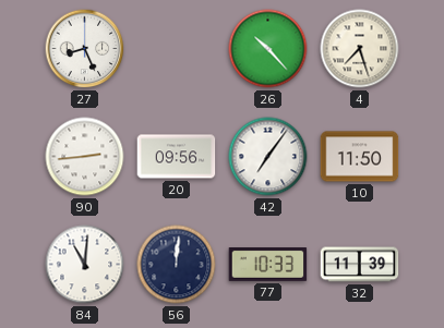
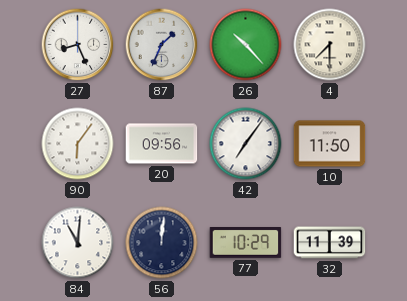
87: none -> 1:34 (162, 45)
4: 7:27 -> 7:30 (330, 45)
90: 2:44 -> 6:06 (78, 144)
77: 10:33 -> 10:29 (246, 243)
